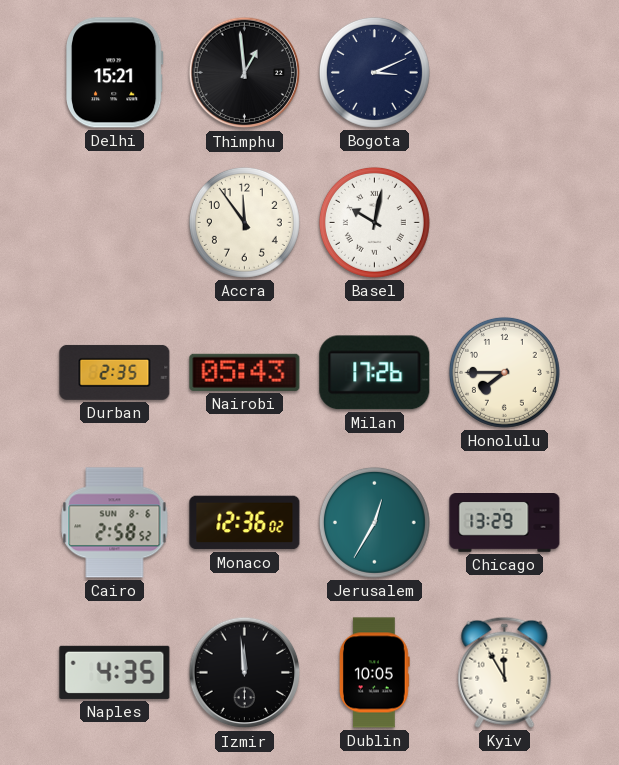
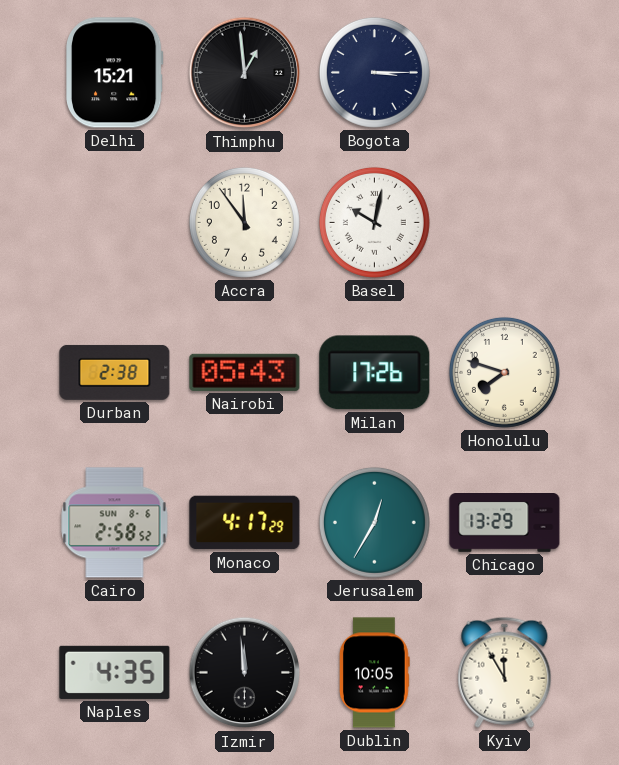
Bogota: 3:11 -> 3:15 (374, 72)
Durban: 2:35 -> 2:38 (115, 372)
Honolulu: 7:45 -> 7:48 (504, 372)
Monaco: 12:36 -> 4:17 (245, 523)
